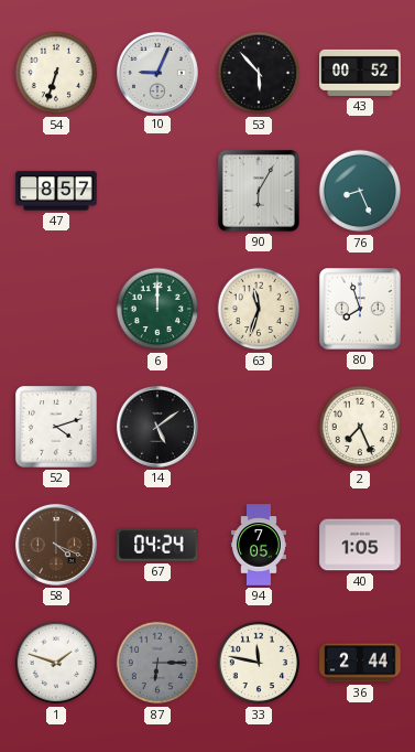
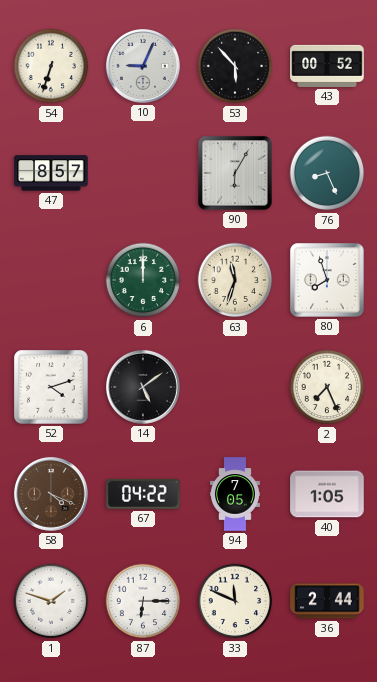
67: 04:24 -> 04:22 (143, 494)
87 dial: grey -> white (143, 601)
33: 11:47 -> 11:49 (235, 601)
